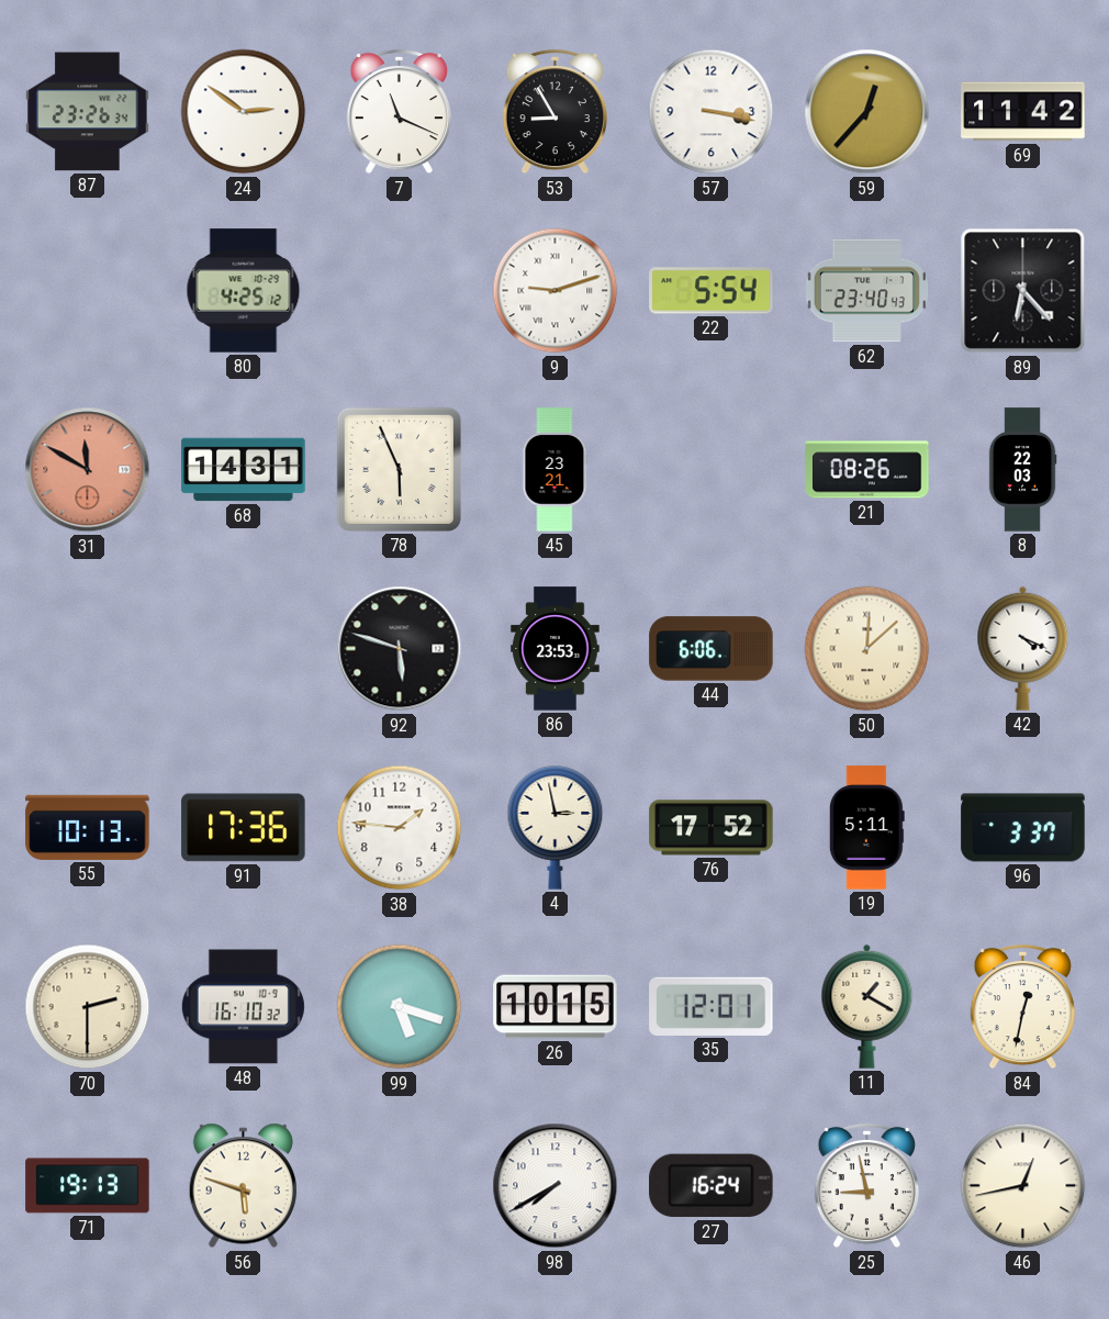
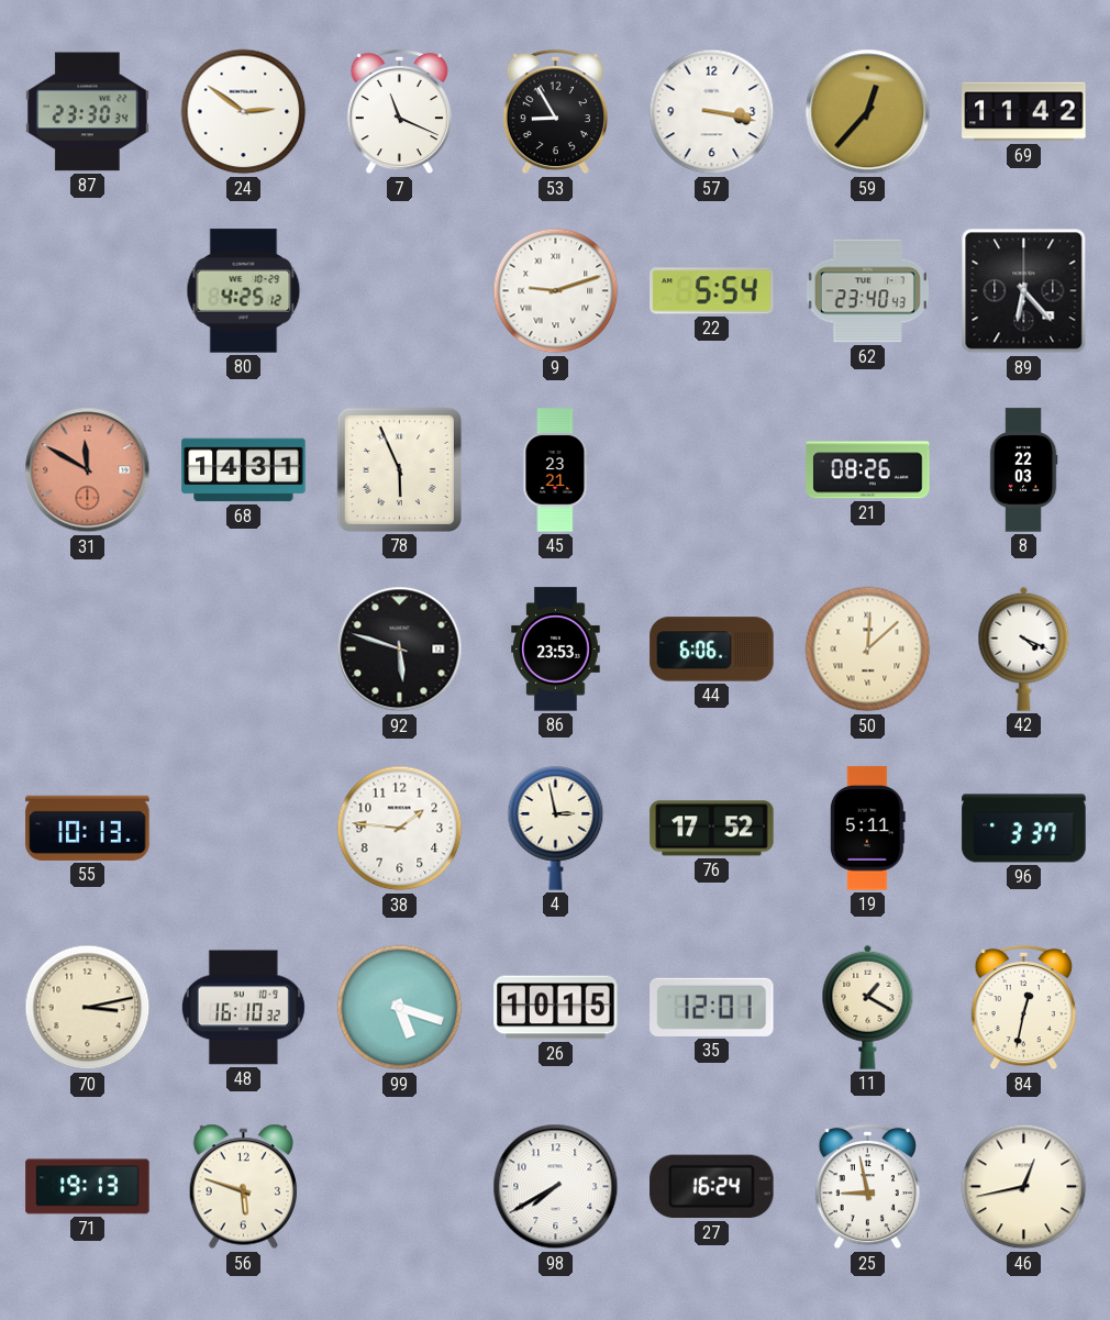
87: 23:26 -> 23:30 (88, 112)
91: 17:36 -> none (244, 828)
70: 2:30 -> 3:13 (88, 1008)
